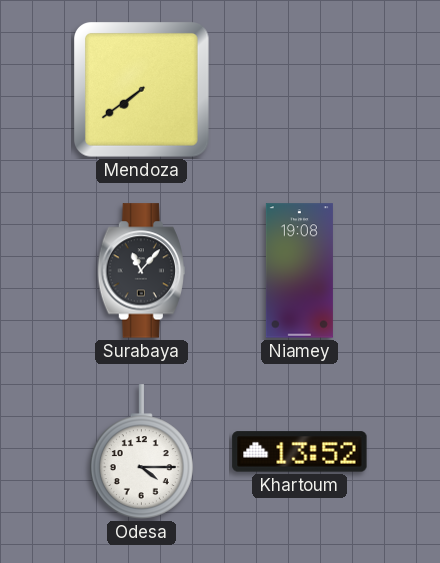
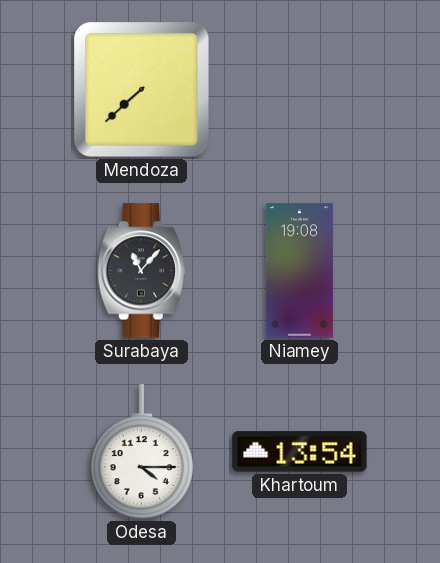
Mendoza: 7:39 -> 7:38 (142, 90)
Khartoum: 13:52 -> 13:54 (300, 452)
